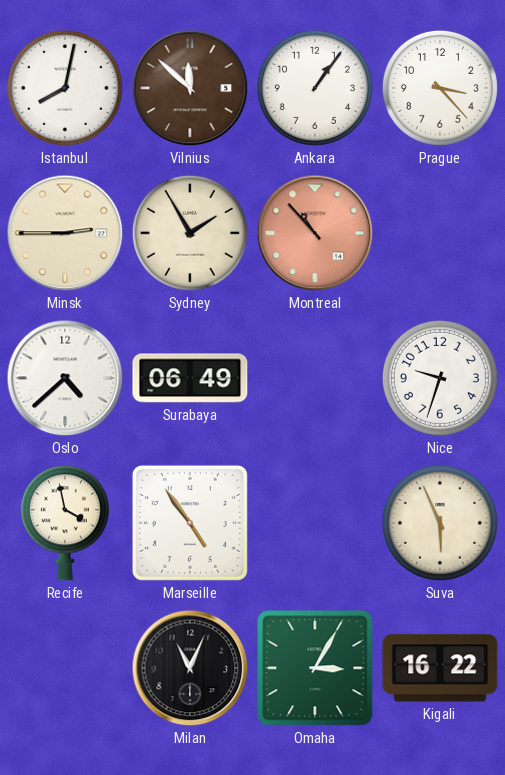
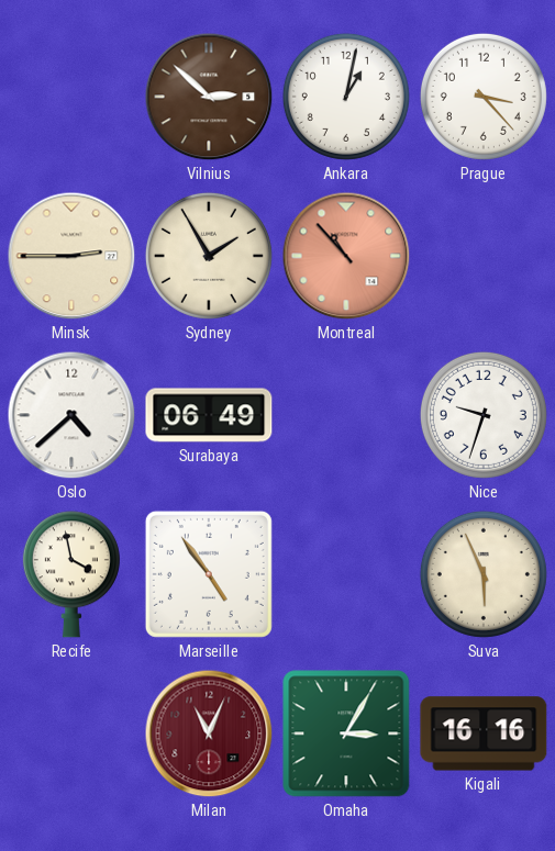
Istanbul: 8:02 -> none (65, 88)
Vilnius: 11:52 -> 2:52 (209, 97)
Ankara: 1:06 -> 1:02 (346, 97)
Milan dial: black -> burgundy (209, 734)
Kigali: 16:22 -> 16:16 (484, 734)
